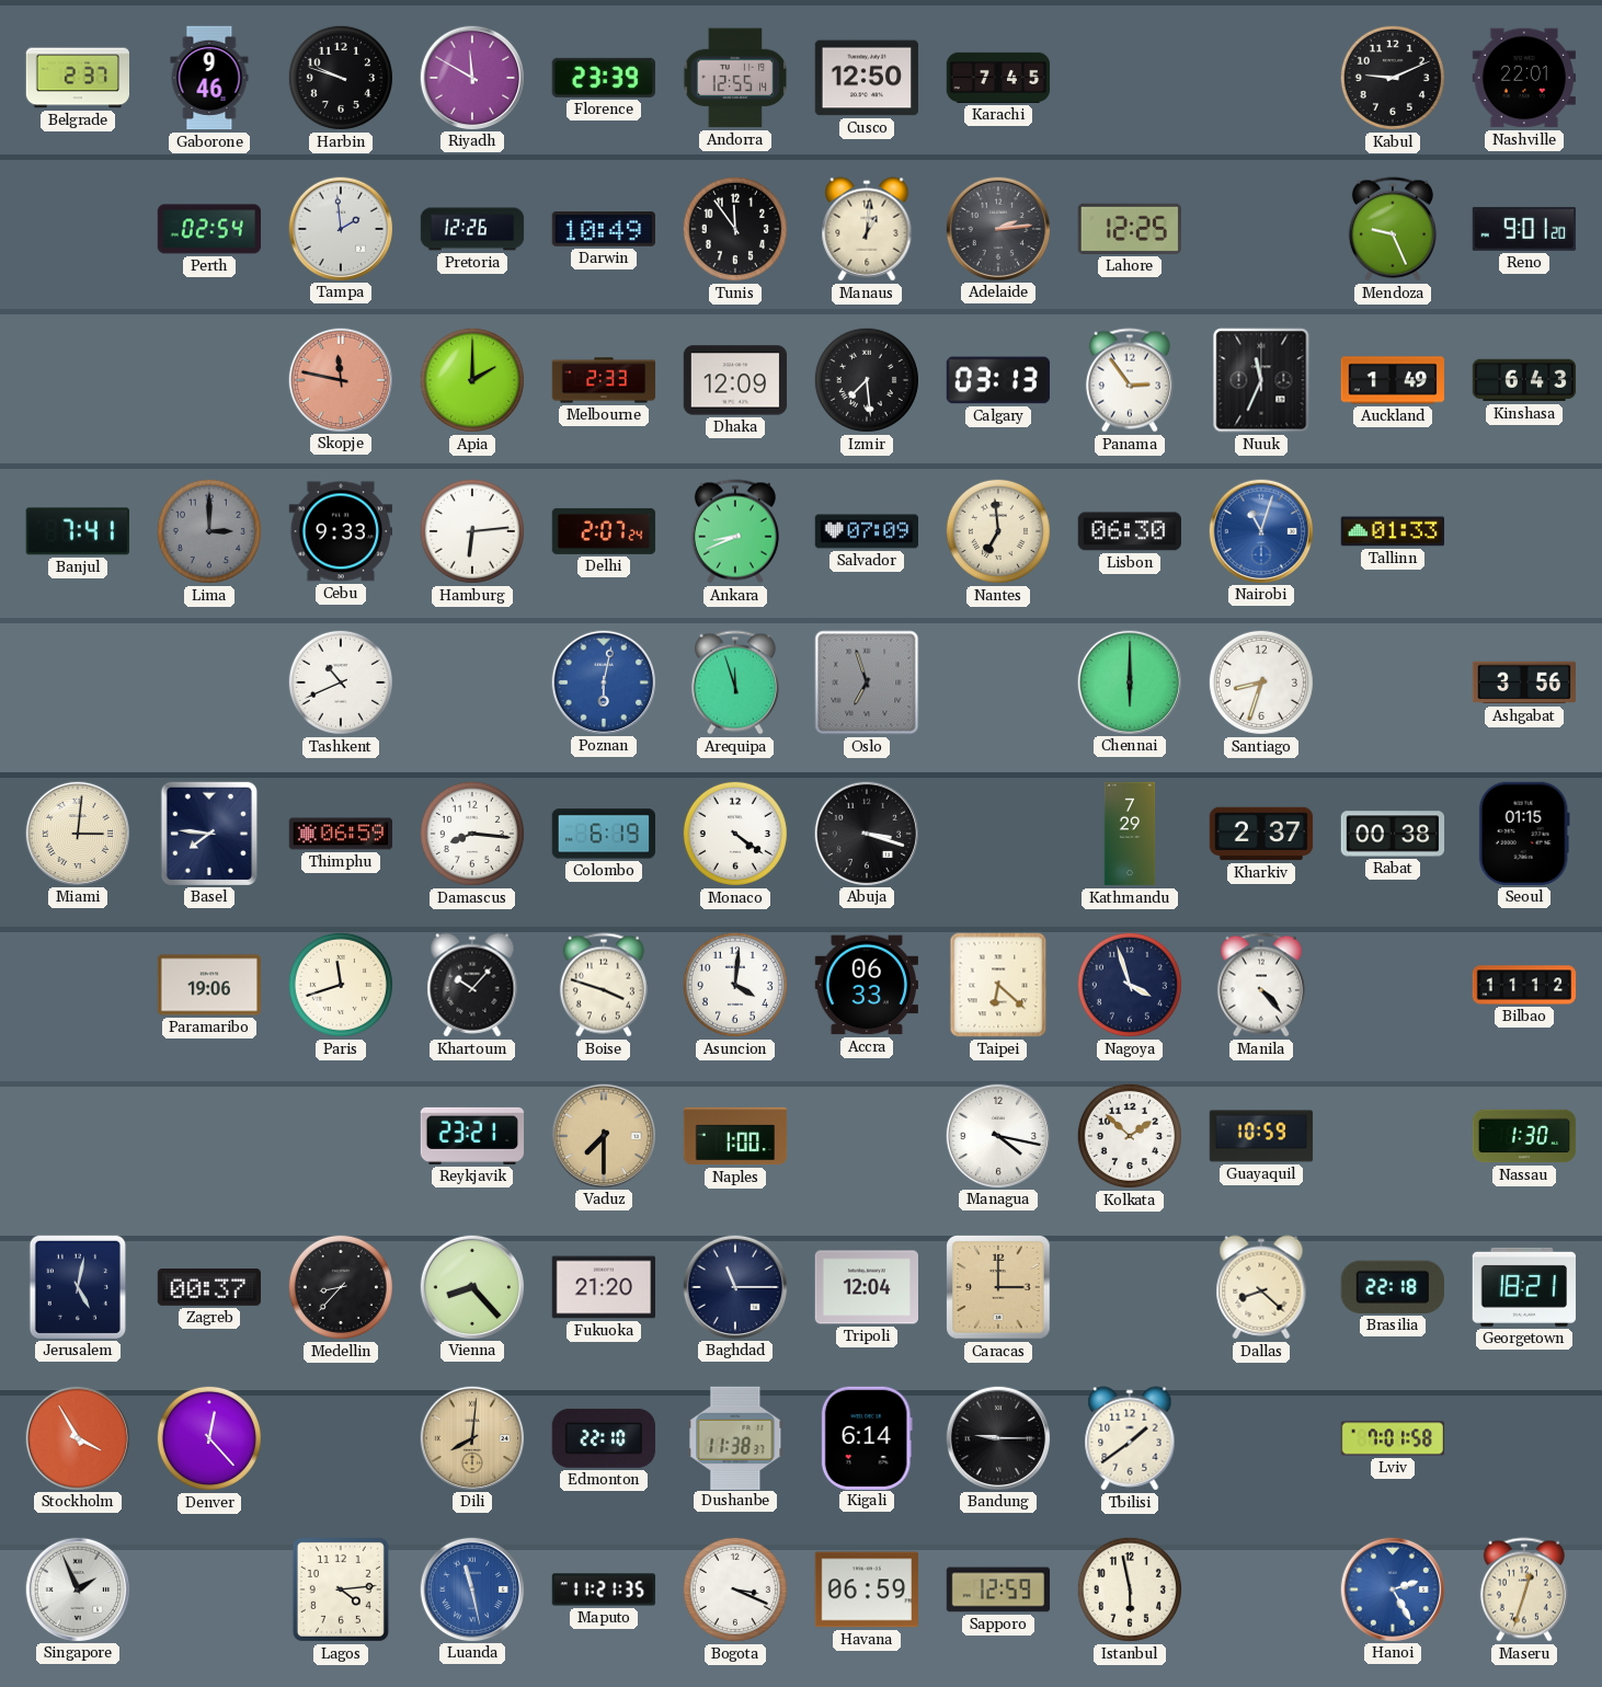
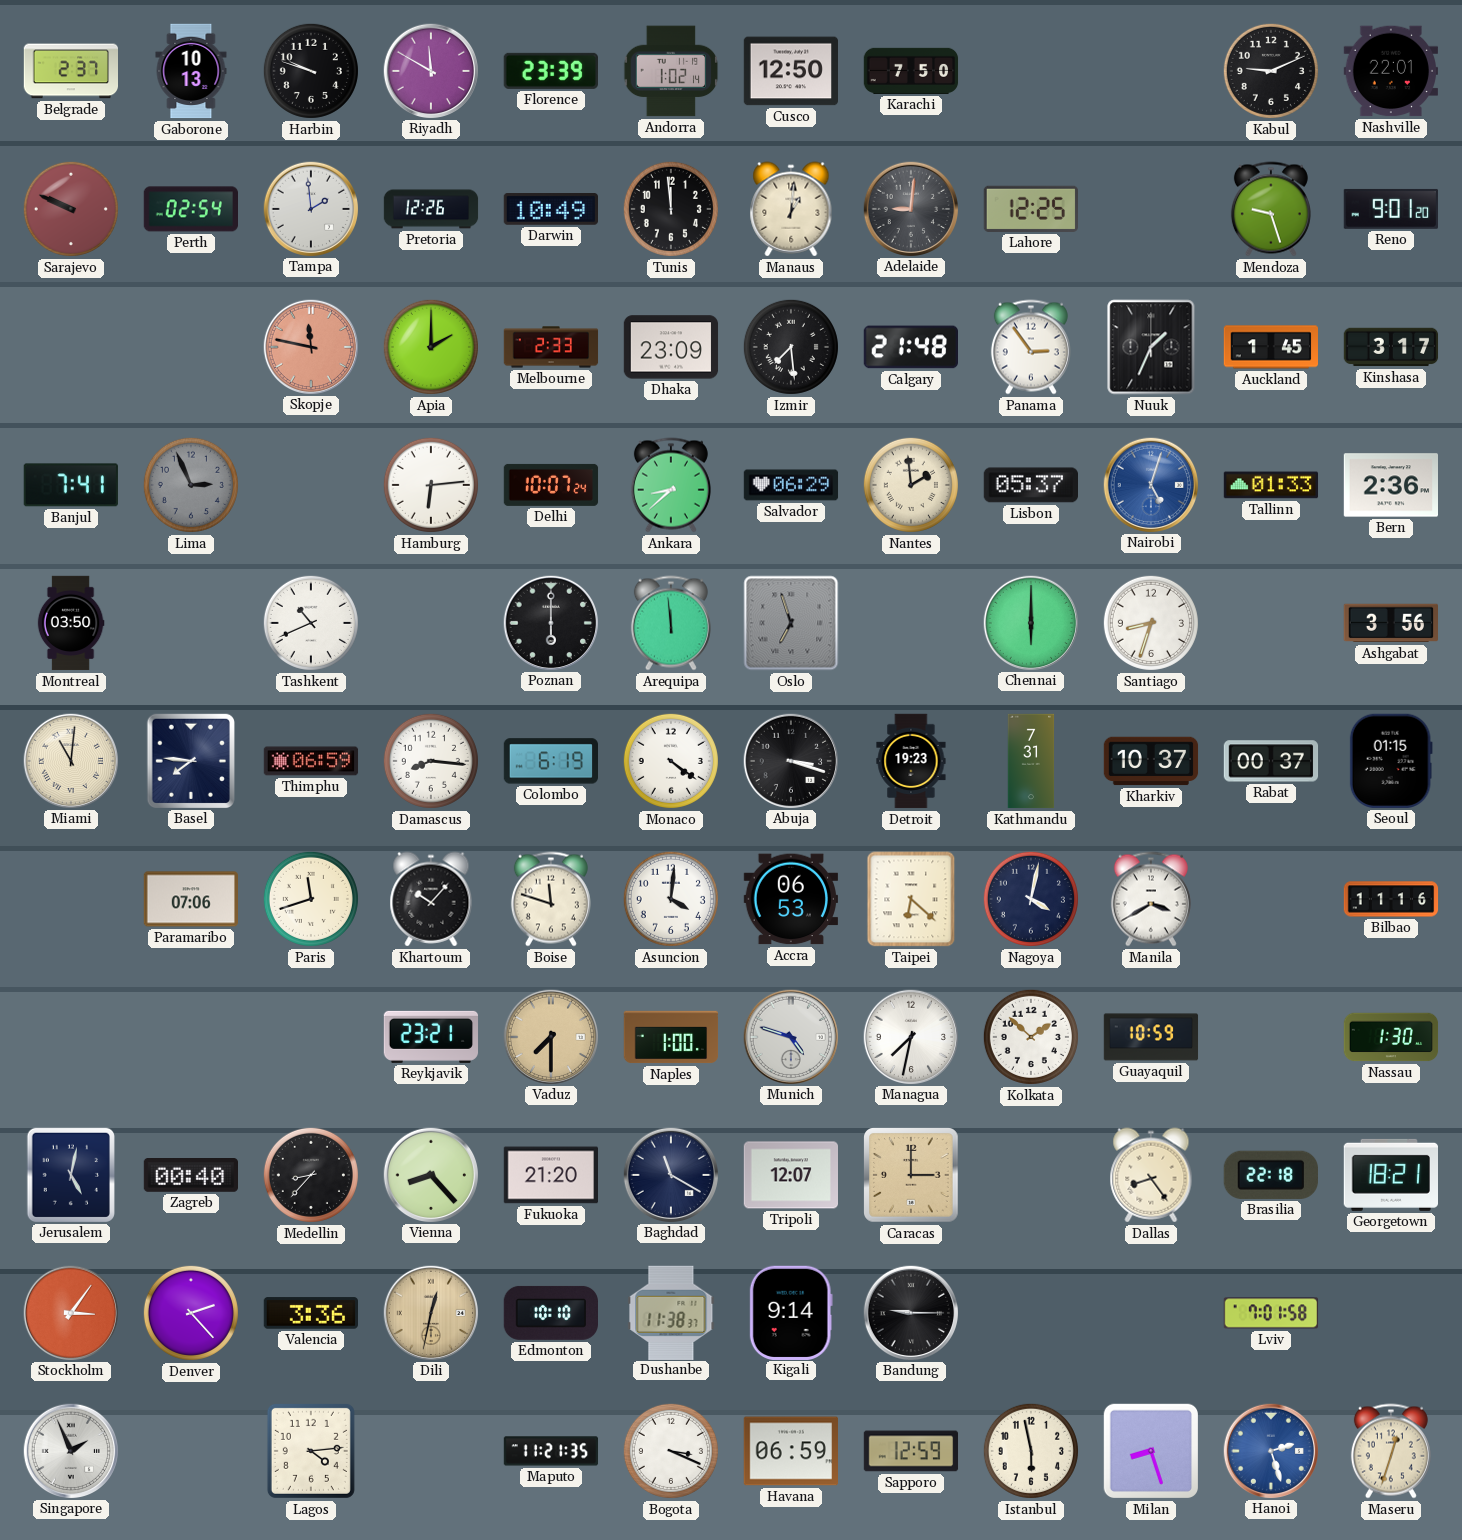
Gaborone: 9:46 -> 10:13 (191, 71)
Andorra: 12:55 -> 1:02 (671, 71)
Karachi: 7:45 -> 7:50 (911, 71)
Sarajevo: none -> 9:49 (71, 209)
Tunis: 11:54 -> 11:59 (671, 209)
Adelaide: 2:14 -> 9:01 (910, 208)
Mendoza: 9:26 -> 9:27 (1271, 209)
Dhaka: 12:09 -> 23:09 (671, 347)
Calgary: 03:13 -> 21:48 (910, 347)
Nuuk: 11:34 -> 1:34 (1151, 347)
Auckland: 1:49 -> 1:45 (1271, 347)
Kinshasa: 6:43 -> 3:17 (1391, 347)
Lima: 3:00 -> 2:56 (191, 485)
Cebu: 9:33 -> none (341, 531)
Delhi: 2:07 -> 10:07 (551, 485)
Ankara: 8:41 -> 8:38 (671, 485)
Salvador: 07:09 -> 06:29 (791, 485)
Nantes: 6:59 -> 1:59 (911, 485)
Lisbon: 06:30 -> 05:37 (1030, 485)
Nairobi: 11:03 -> 5:03 (1150, 484)
Bern: none -> 2:36 (1390, 485)
Montreal: none -> 03:50 (71, 623)
Poznan: 6:02 -> 6:00 (550, 622)
Poznan dial: blue -> black (550, 622)
Arequipa: 11:57 -> 11:59 (671, 623)
Miami: 3:01 -> 11:01 (70, 760)
Detroit: none -> 19:23 (911, 761)
Kathmandu: 7:29 -> 7:31 (1031, 761)
Kharkiv: 2:37 -> 10:37 (1151, 761)
Rabat: 00:38 -> 00:37 (1271, 761)
Paramaribo: 19:06 -> 07:06 (190, 899)
Boise: 3:48 -> 11:48 (551, 899)
Accra: 06:33 -> 06:53 (790, 899)
Nagoya: 3:57 -> 4:02 (1031, 899)
Manila: 4:23 -> 3:40 (1151, 899)
Bilbao: 11:12 -> 11:16 (1391, 899)
Munich: none -> 4:48 (790, 1036)
Managua: 4:17 -> 7:32 (910, 1036)
Zagreb: 00:37 -> 00:40 (190, 1175)
Baghdad: 11:15 -> 11:20 (670, 1174)
Tripoli: 12:04 -> 12:07 (790, 1175)
Dallas: 8:22 -> 8:24 (1151, 1175)
Stockholm: 3:55 -> 3:06 (70, 1312)
Denver: 12:23 -> 2:23 (191, 1313)
Valencia: none -> 3:36 (310, 1313)
Dili: 8:01 -> 12:32 (430, 1312)
Edmonton: 22:10 -> 10:10 (550, 1313)
Kigali: 6:14 -> 9:14 (791, 1312)
Tbilisi: 1:39 -> none (1130, 1438)
Luanda: 11:28 -> none (471, 1588)
Milan: none -> 8:27 (1151, 1451)
Hanoi: 2:25 -> 2:27 (1270, 1450)
